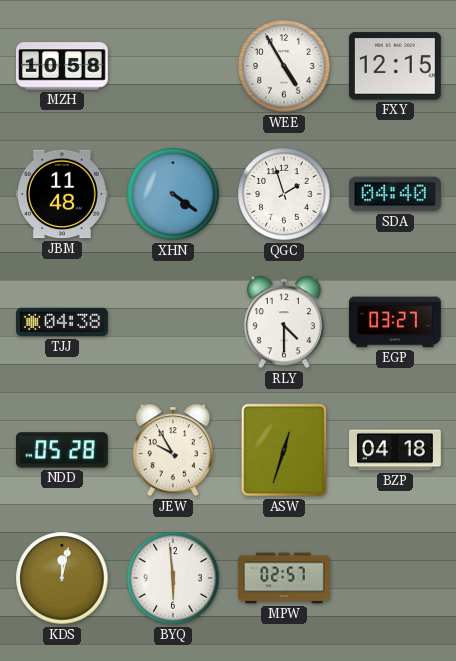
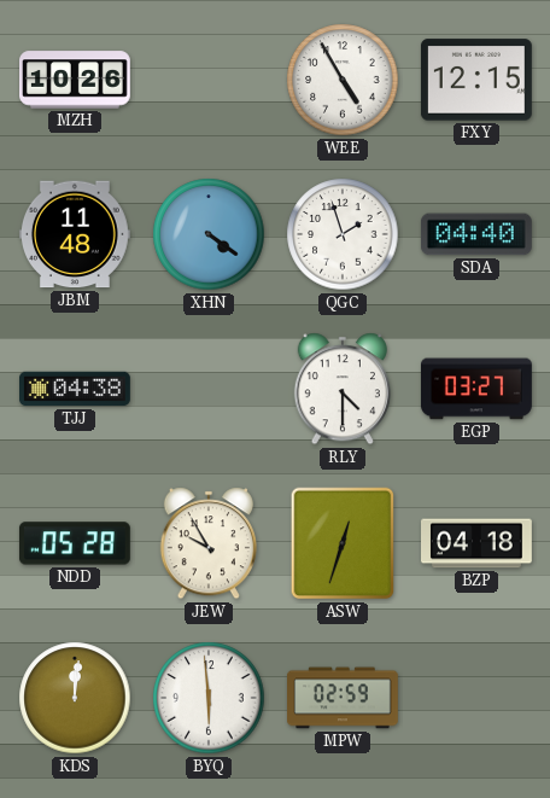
MZH: 10:58 -> 10:26 (76, 80)
KDS: 12:02 -> 12:01 (75, 698)
MPW: 02:57 -> 02:59 (344, 698)
